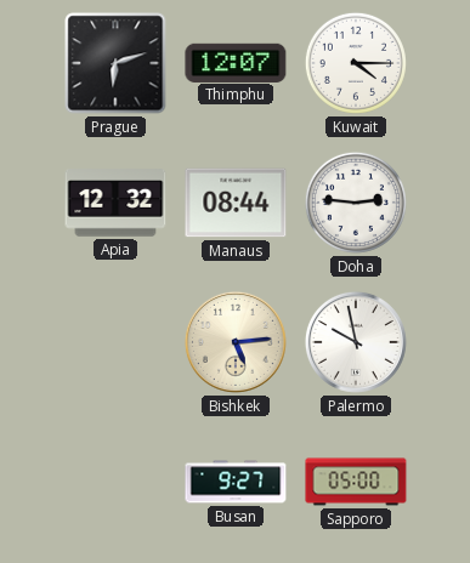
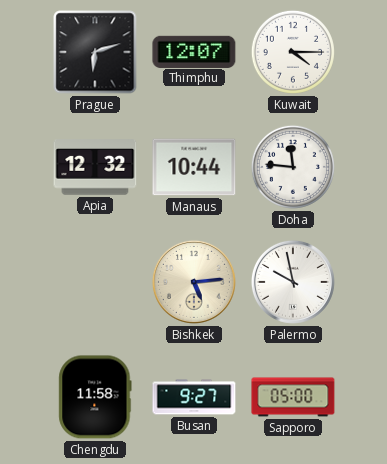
Manaus: 08:44 -> 10:44 (194, 167)
Doha: 2:46 -> 11:46 (293, 167)
Chengdu: none -> 11:58 (95, 397)
